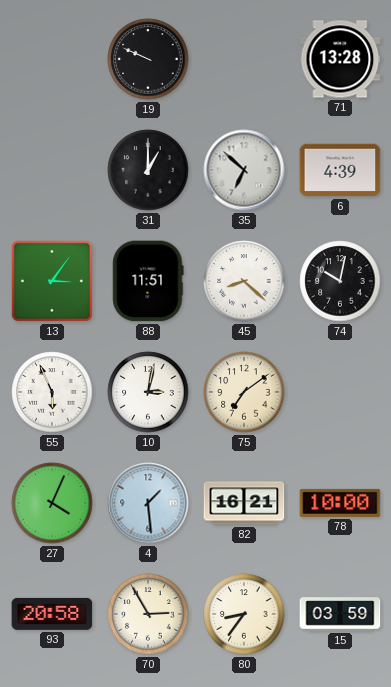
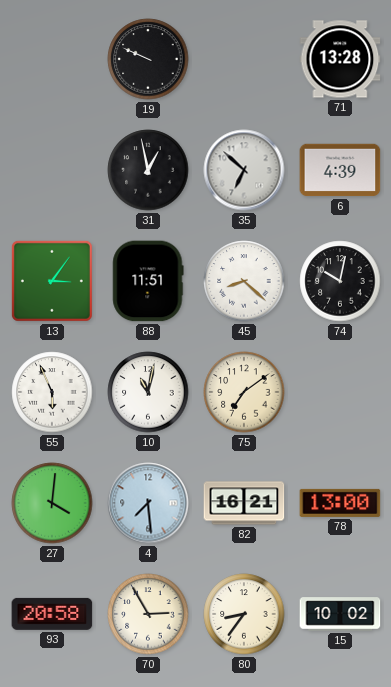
31: 1:00 -> 12:58 (148, 170)
10: 3:02 -> 11:02 (148, 392)
27: 4:04 -> 4:01 (52, 503)
4: 1:29 -> 7:29 (148, 503)
78: 10:00 -> 13:00 (340, 503)
15: 03:59 -> 10:02 (340, 614)
